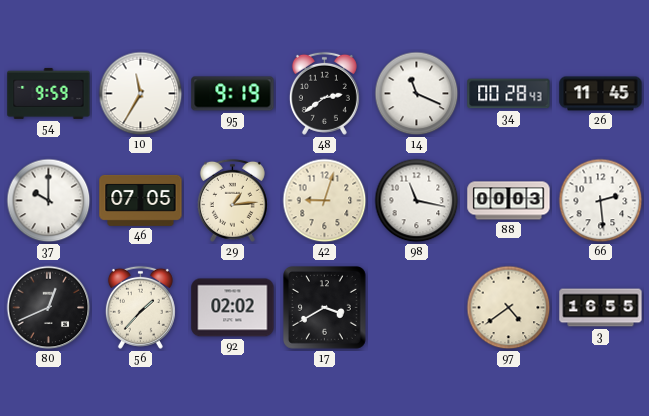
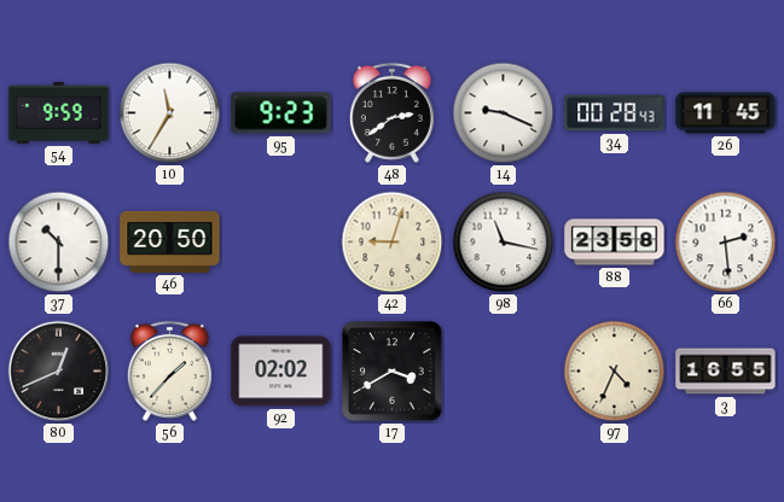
95: 9:19 -> 9:23 (281, 113)
14: 11:19 -> 9:19 (504, 113)
37: 10:00 -> 10:30 (59, 243)
46: 07:05 -> 20:50 (170, 241)
29: 1:14 -> none (232, 200)
88: 00:03 -> 23:58 (615, 243)
97: 4:39 -> 4:34 (615, 372)
